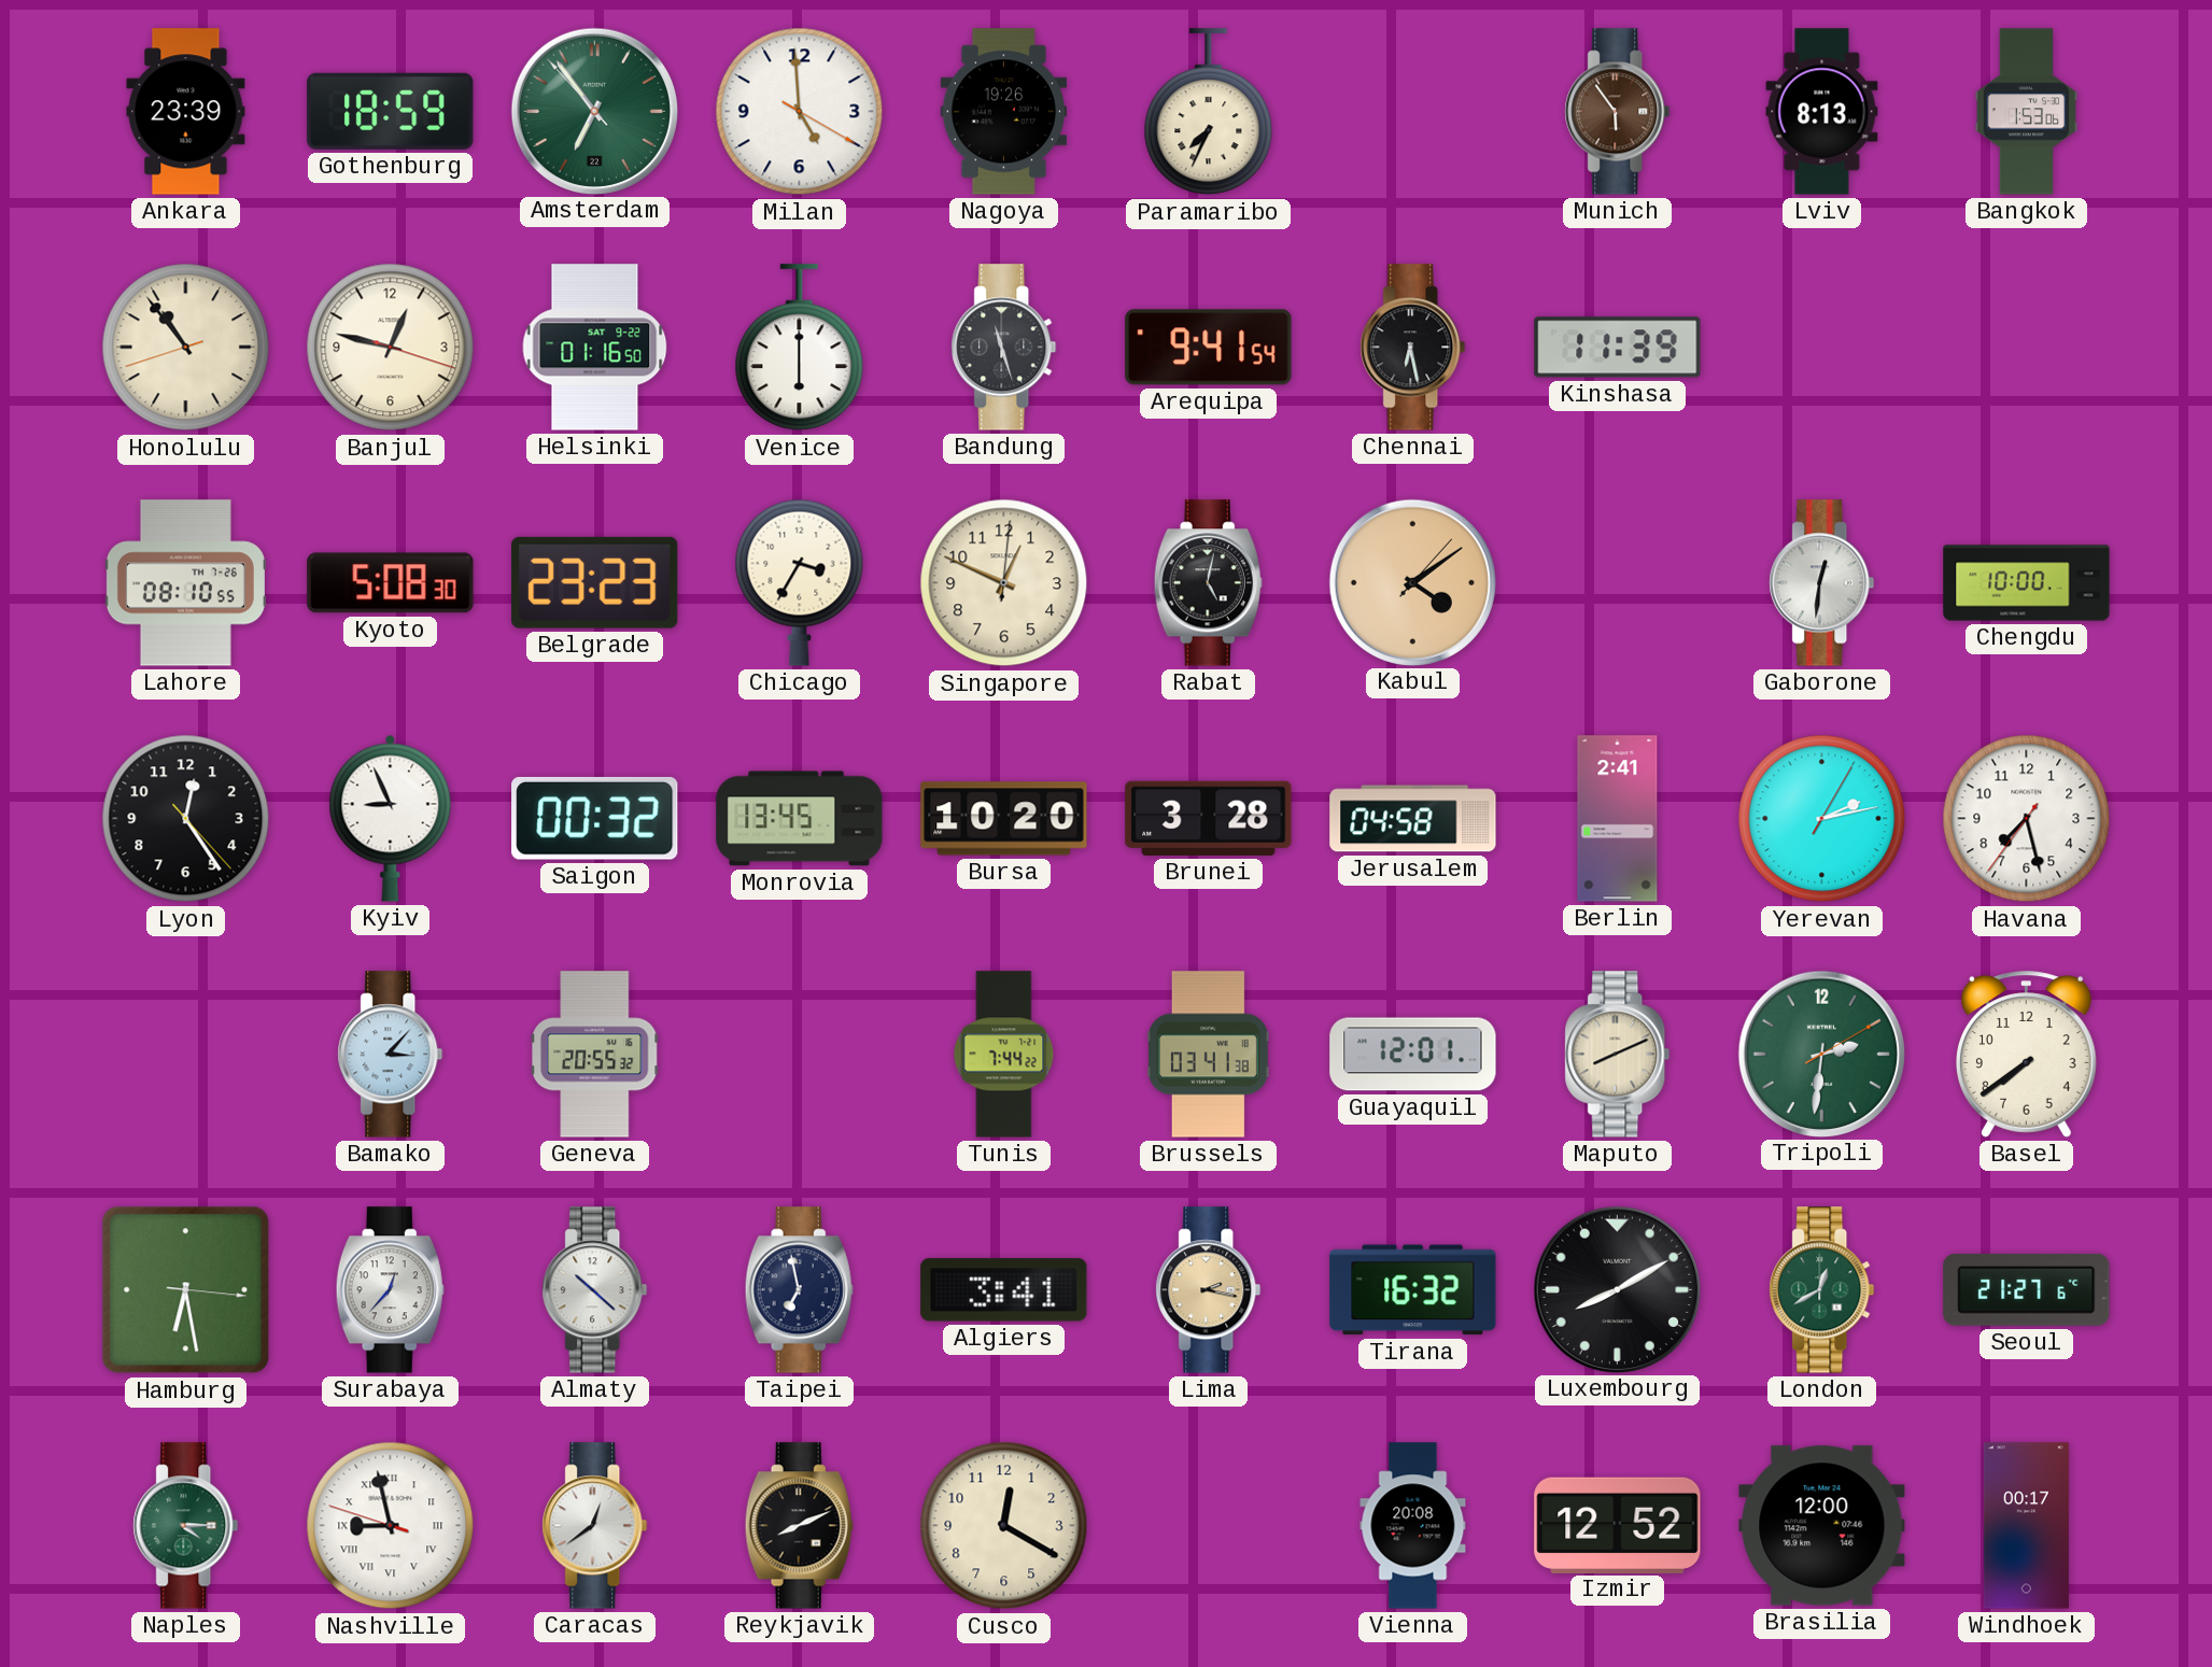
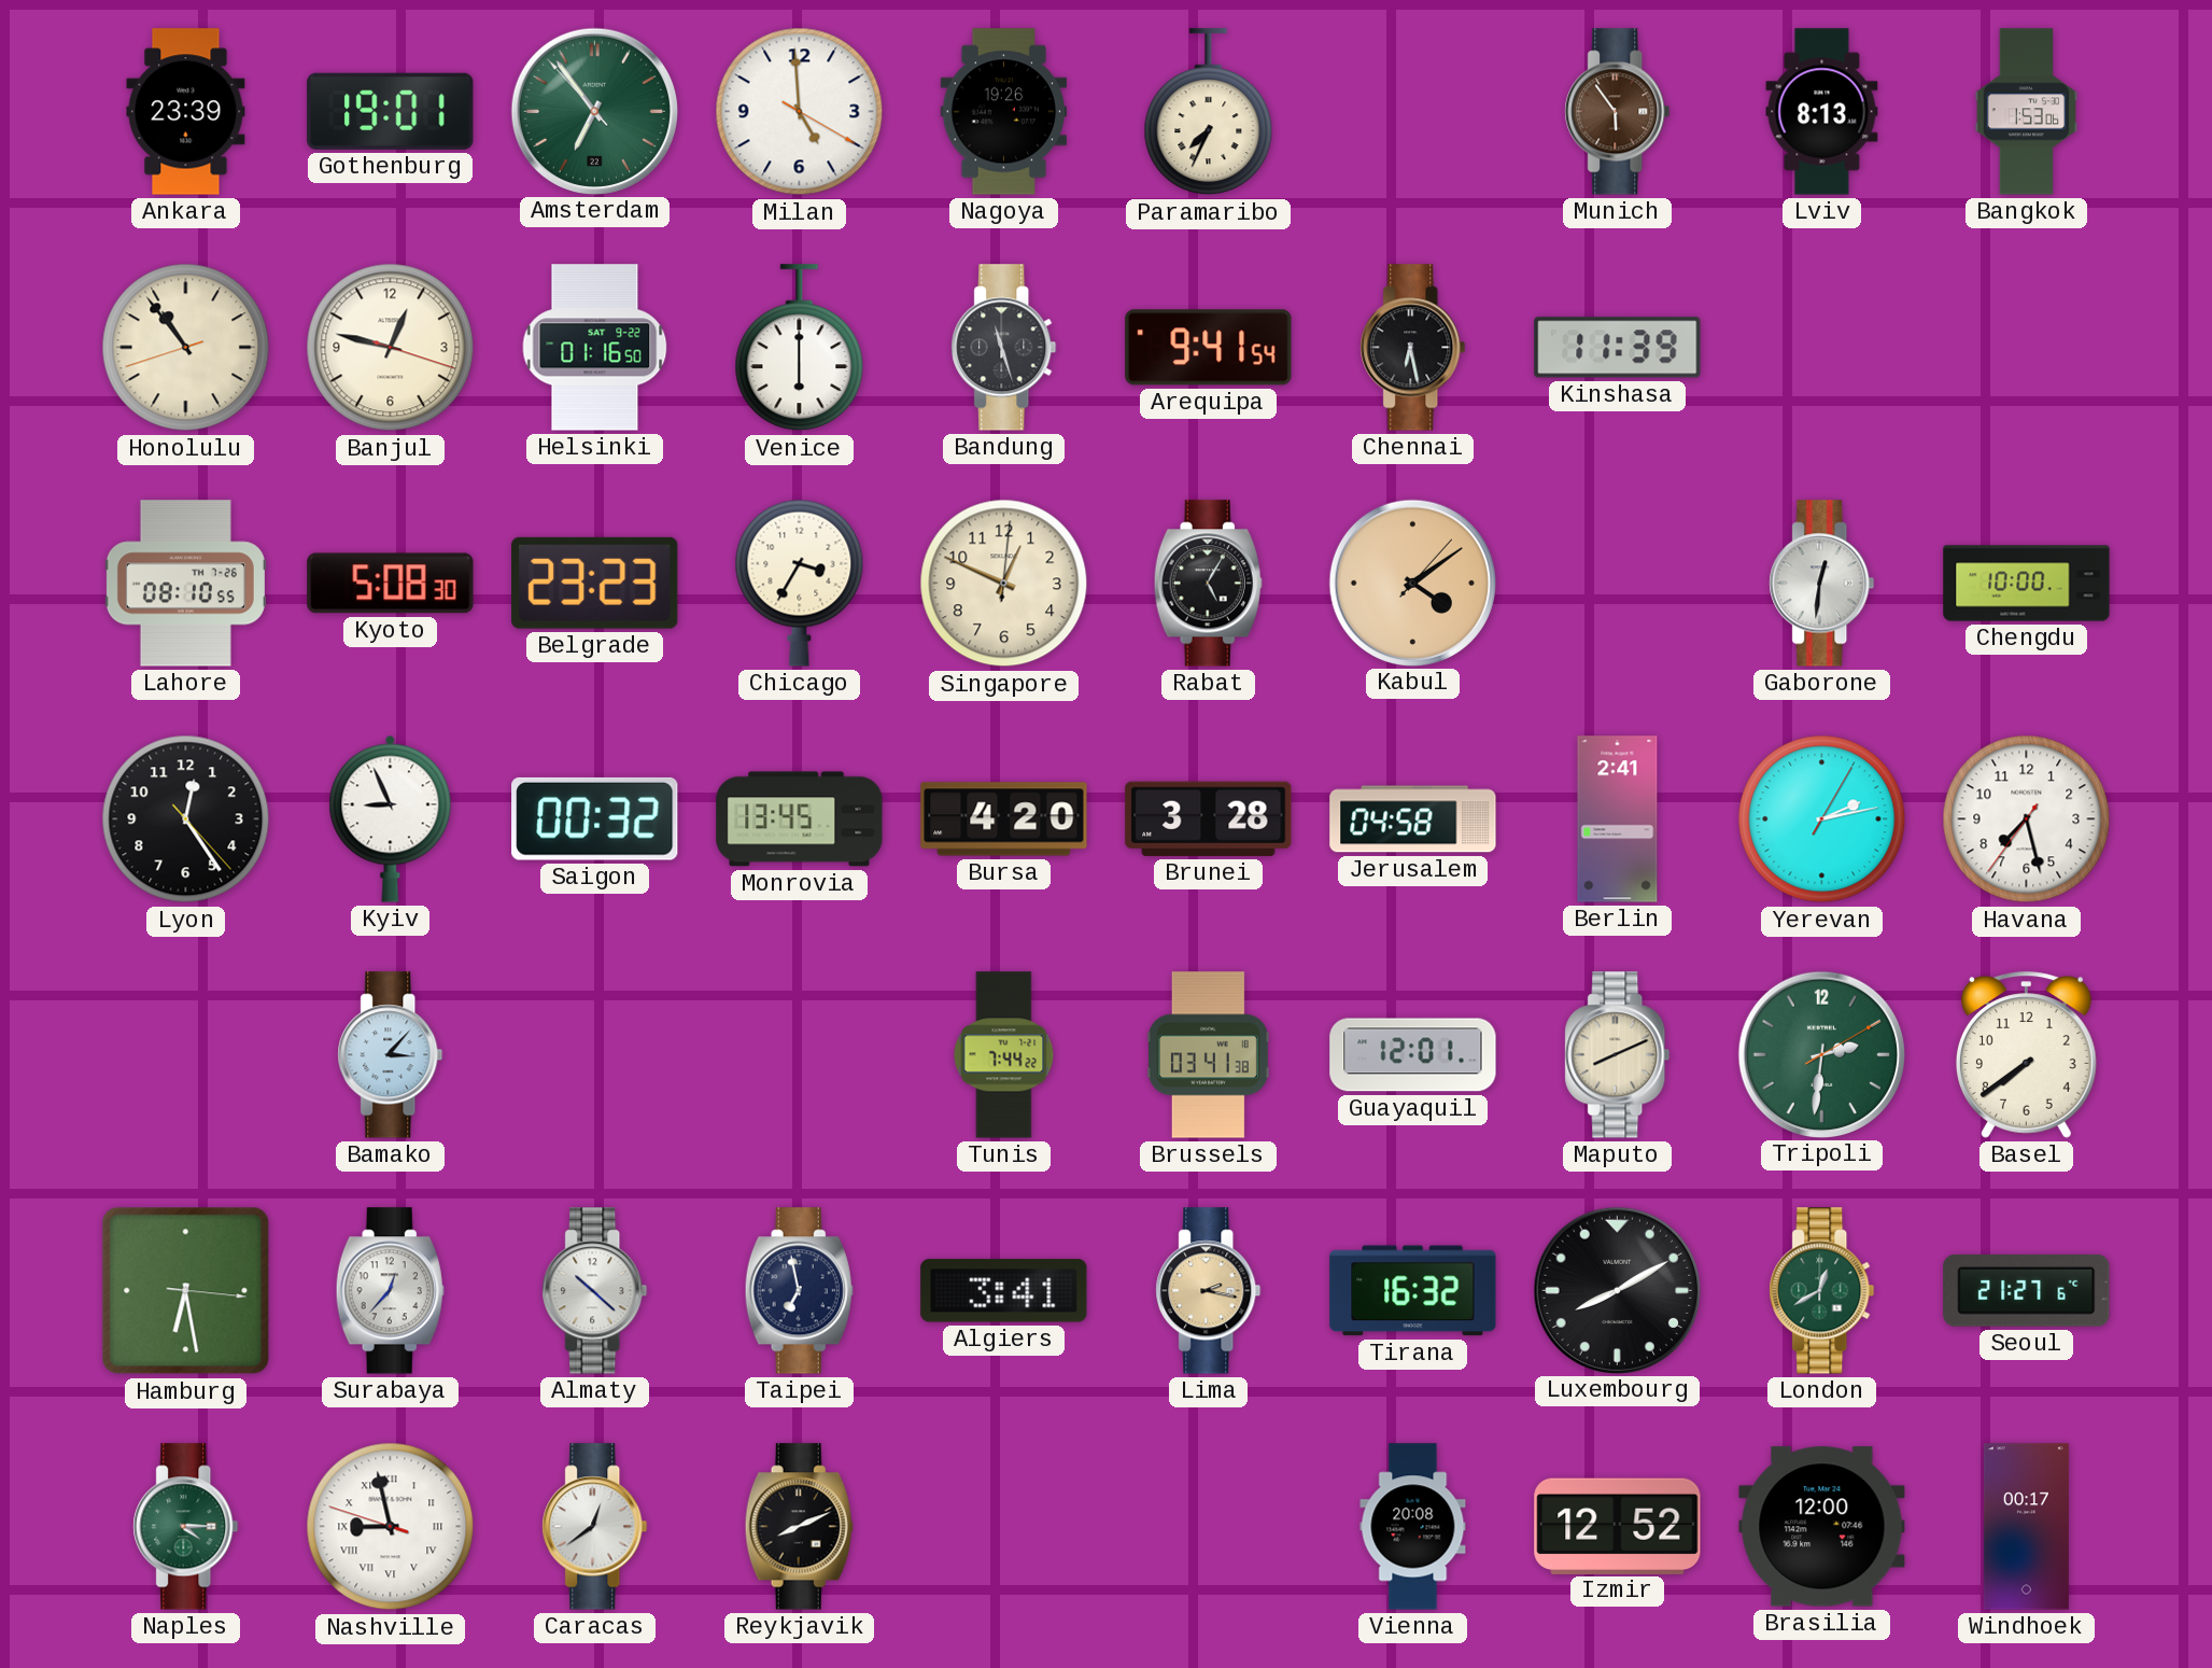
Gothenburg: 18:59 -> 19:01 (391, 111)
Rabat: 5:02 -> 5:05 (1208, 584)
Bursa: 10:20 -> 4:20 (1004, 819)
Geneva: 20:55 -> none (594, 1055)
Cusco: 12:20 -> none (1004, 1526)
